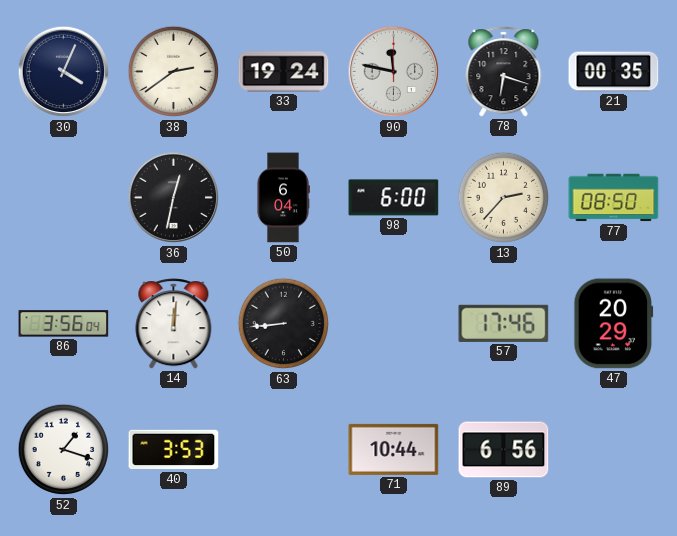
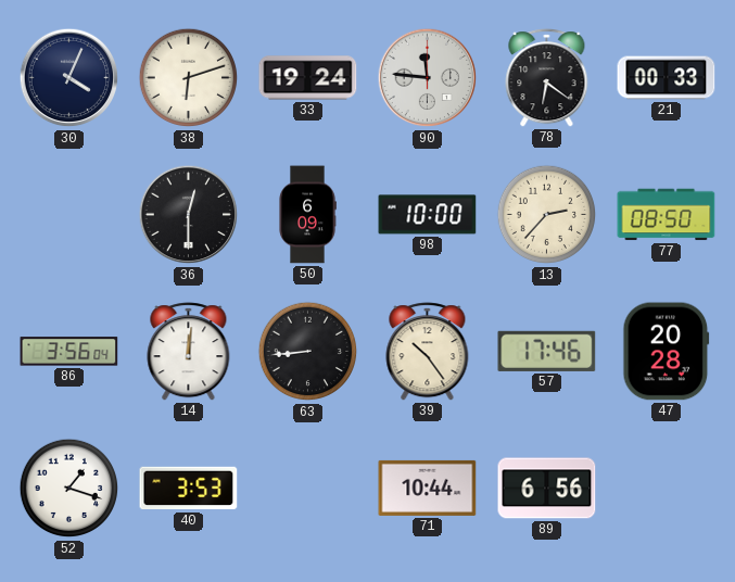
38: 2:39 -> 6:12 (189, 78)
90: 11:47 -> 11:46 (428, 78)
78: 6:18 -> 6:21 (547, 78)
21: 00:35 -> 00:33 (667, 78)
36: 12:32 -> 12:30 (189, 215)
50: 6:04 -> 6:09 (307, 215)
98: 6:00 -> 10:00 (428, 215)
39: none -> 10:24 (428, 352)
47: 20:29 -> 20:28 (667, 352)
